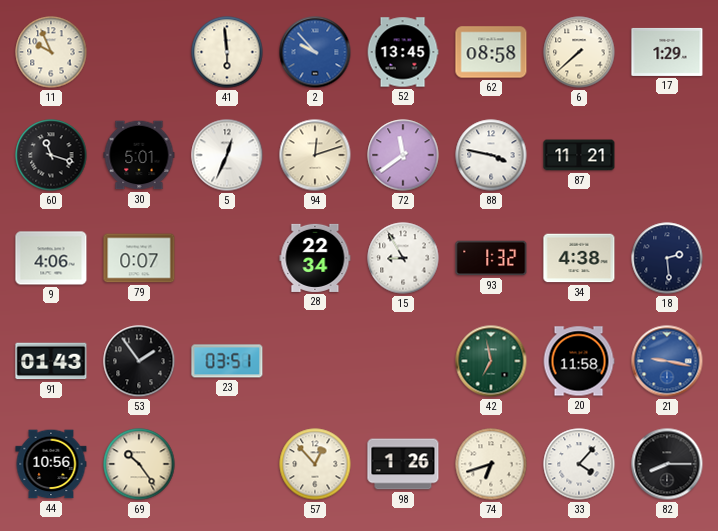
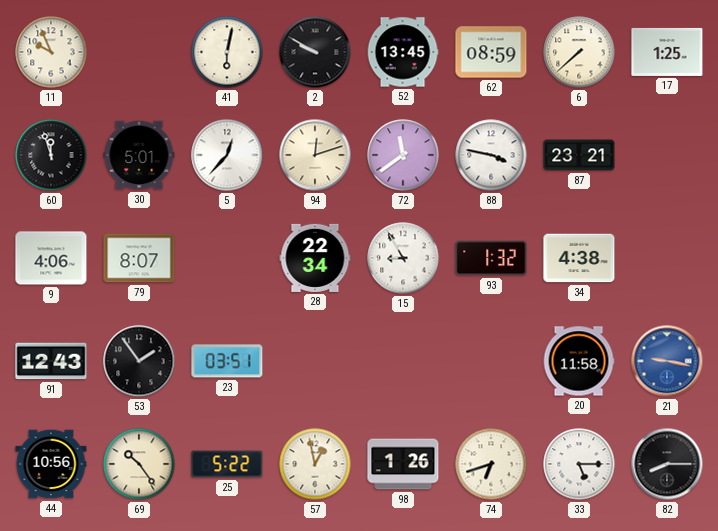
41: 5:59 -> 6:02 (227, 52)
2: 9:53 -> 9:50 (315, 52)
2 dial: blue -> black (315, 52)
62: 08:58 -> 08:59 (491, 52)
17: 1:29 -> 1:25 (667, 52)
60: 11:18 -> 11:57 (51, 155)
5: 12:34 -> 12:37 (227, 155)
87: 11:21 -> 23:21 (579, 155)
79: 0:07 -> 8:07 (139, 258)
18: 2:29 -> none (667, 258)
91: 01:43 -> 12:43 (51, 361)
42: 6:58 -> none (491, 361)
25: none -> 5:22 (227, 464)
57: 12:53 -> 12:58 (315, 464)
33: 4:07 -> 5:15 (579, 464)
